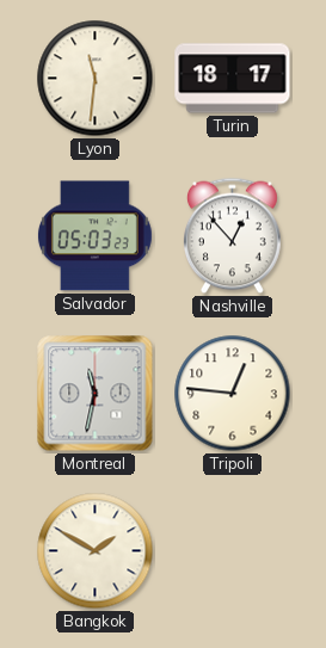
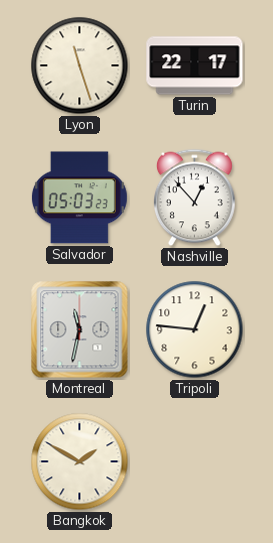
Lyon: 11:31 -> 11:27 (80, 66)
Turin: 18:17 -> 22:17 (195, 66)
